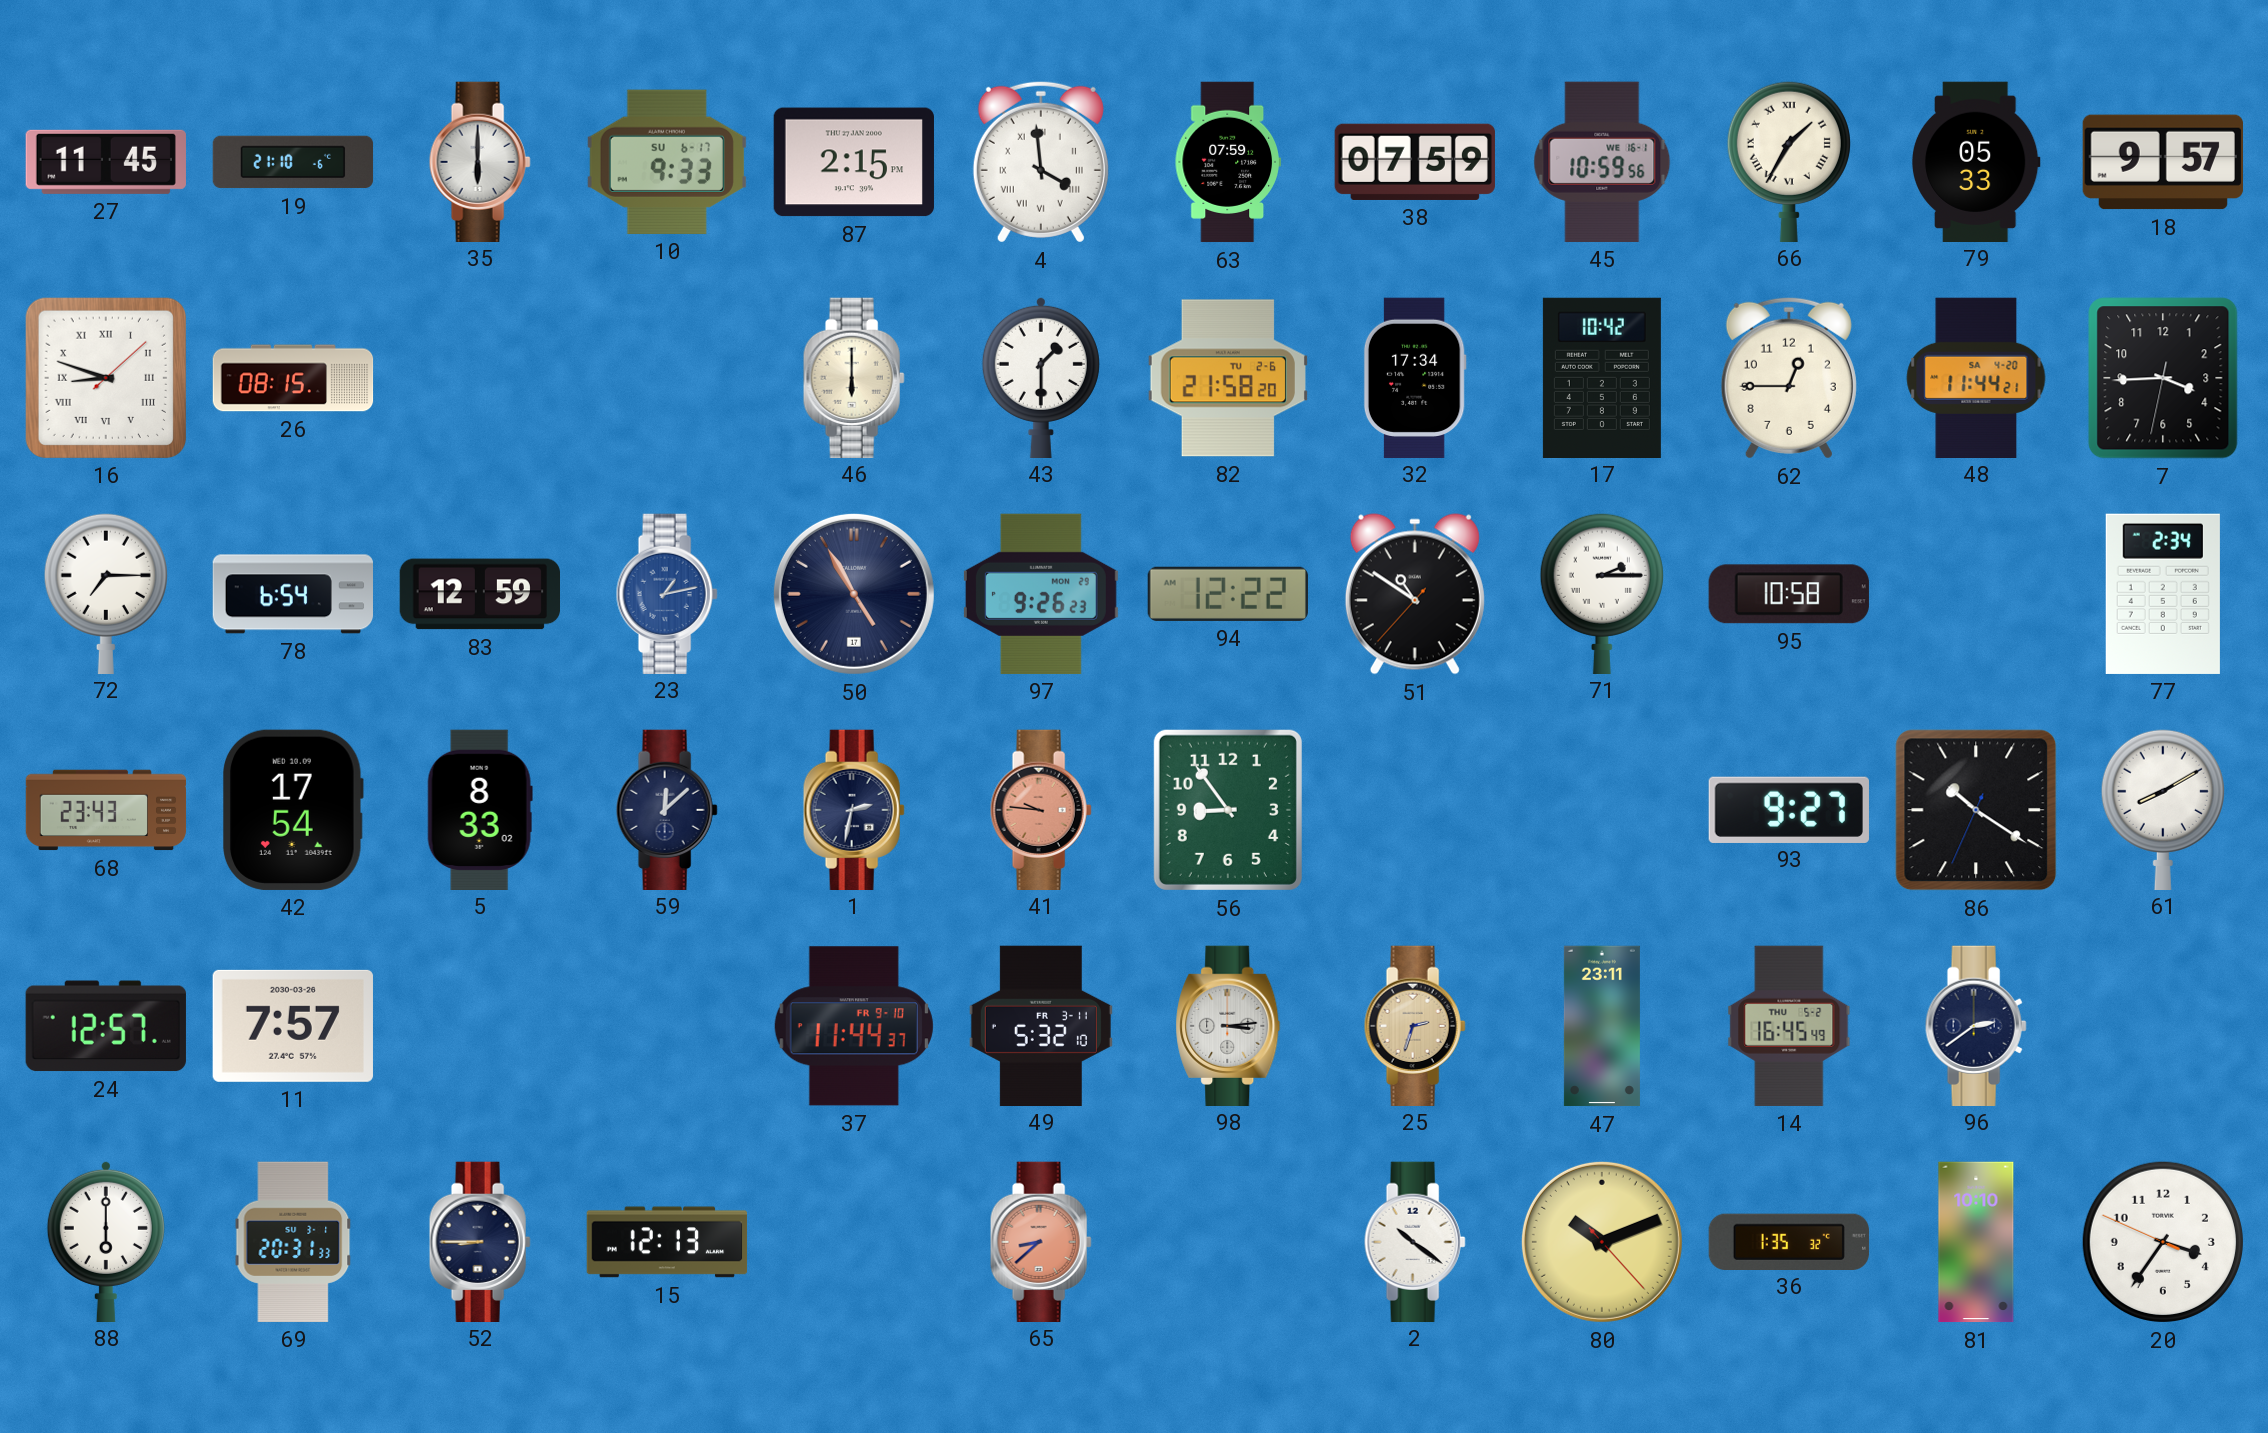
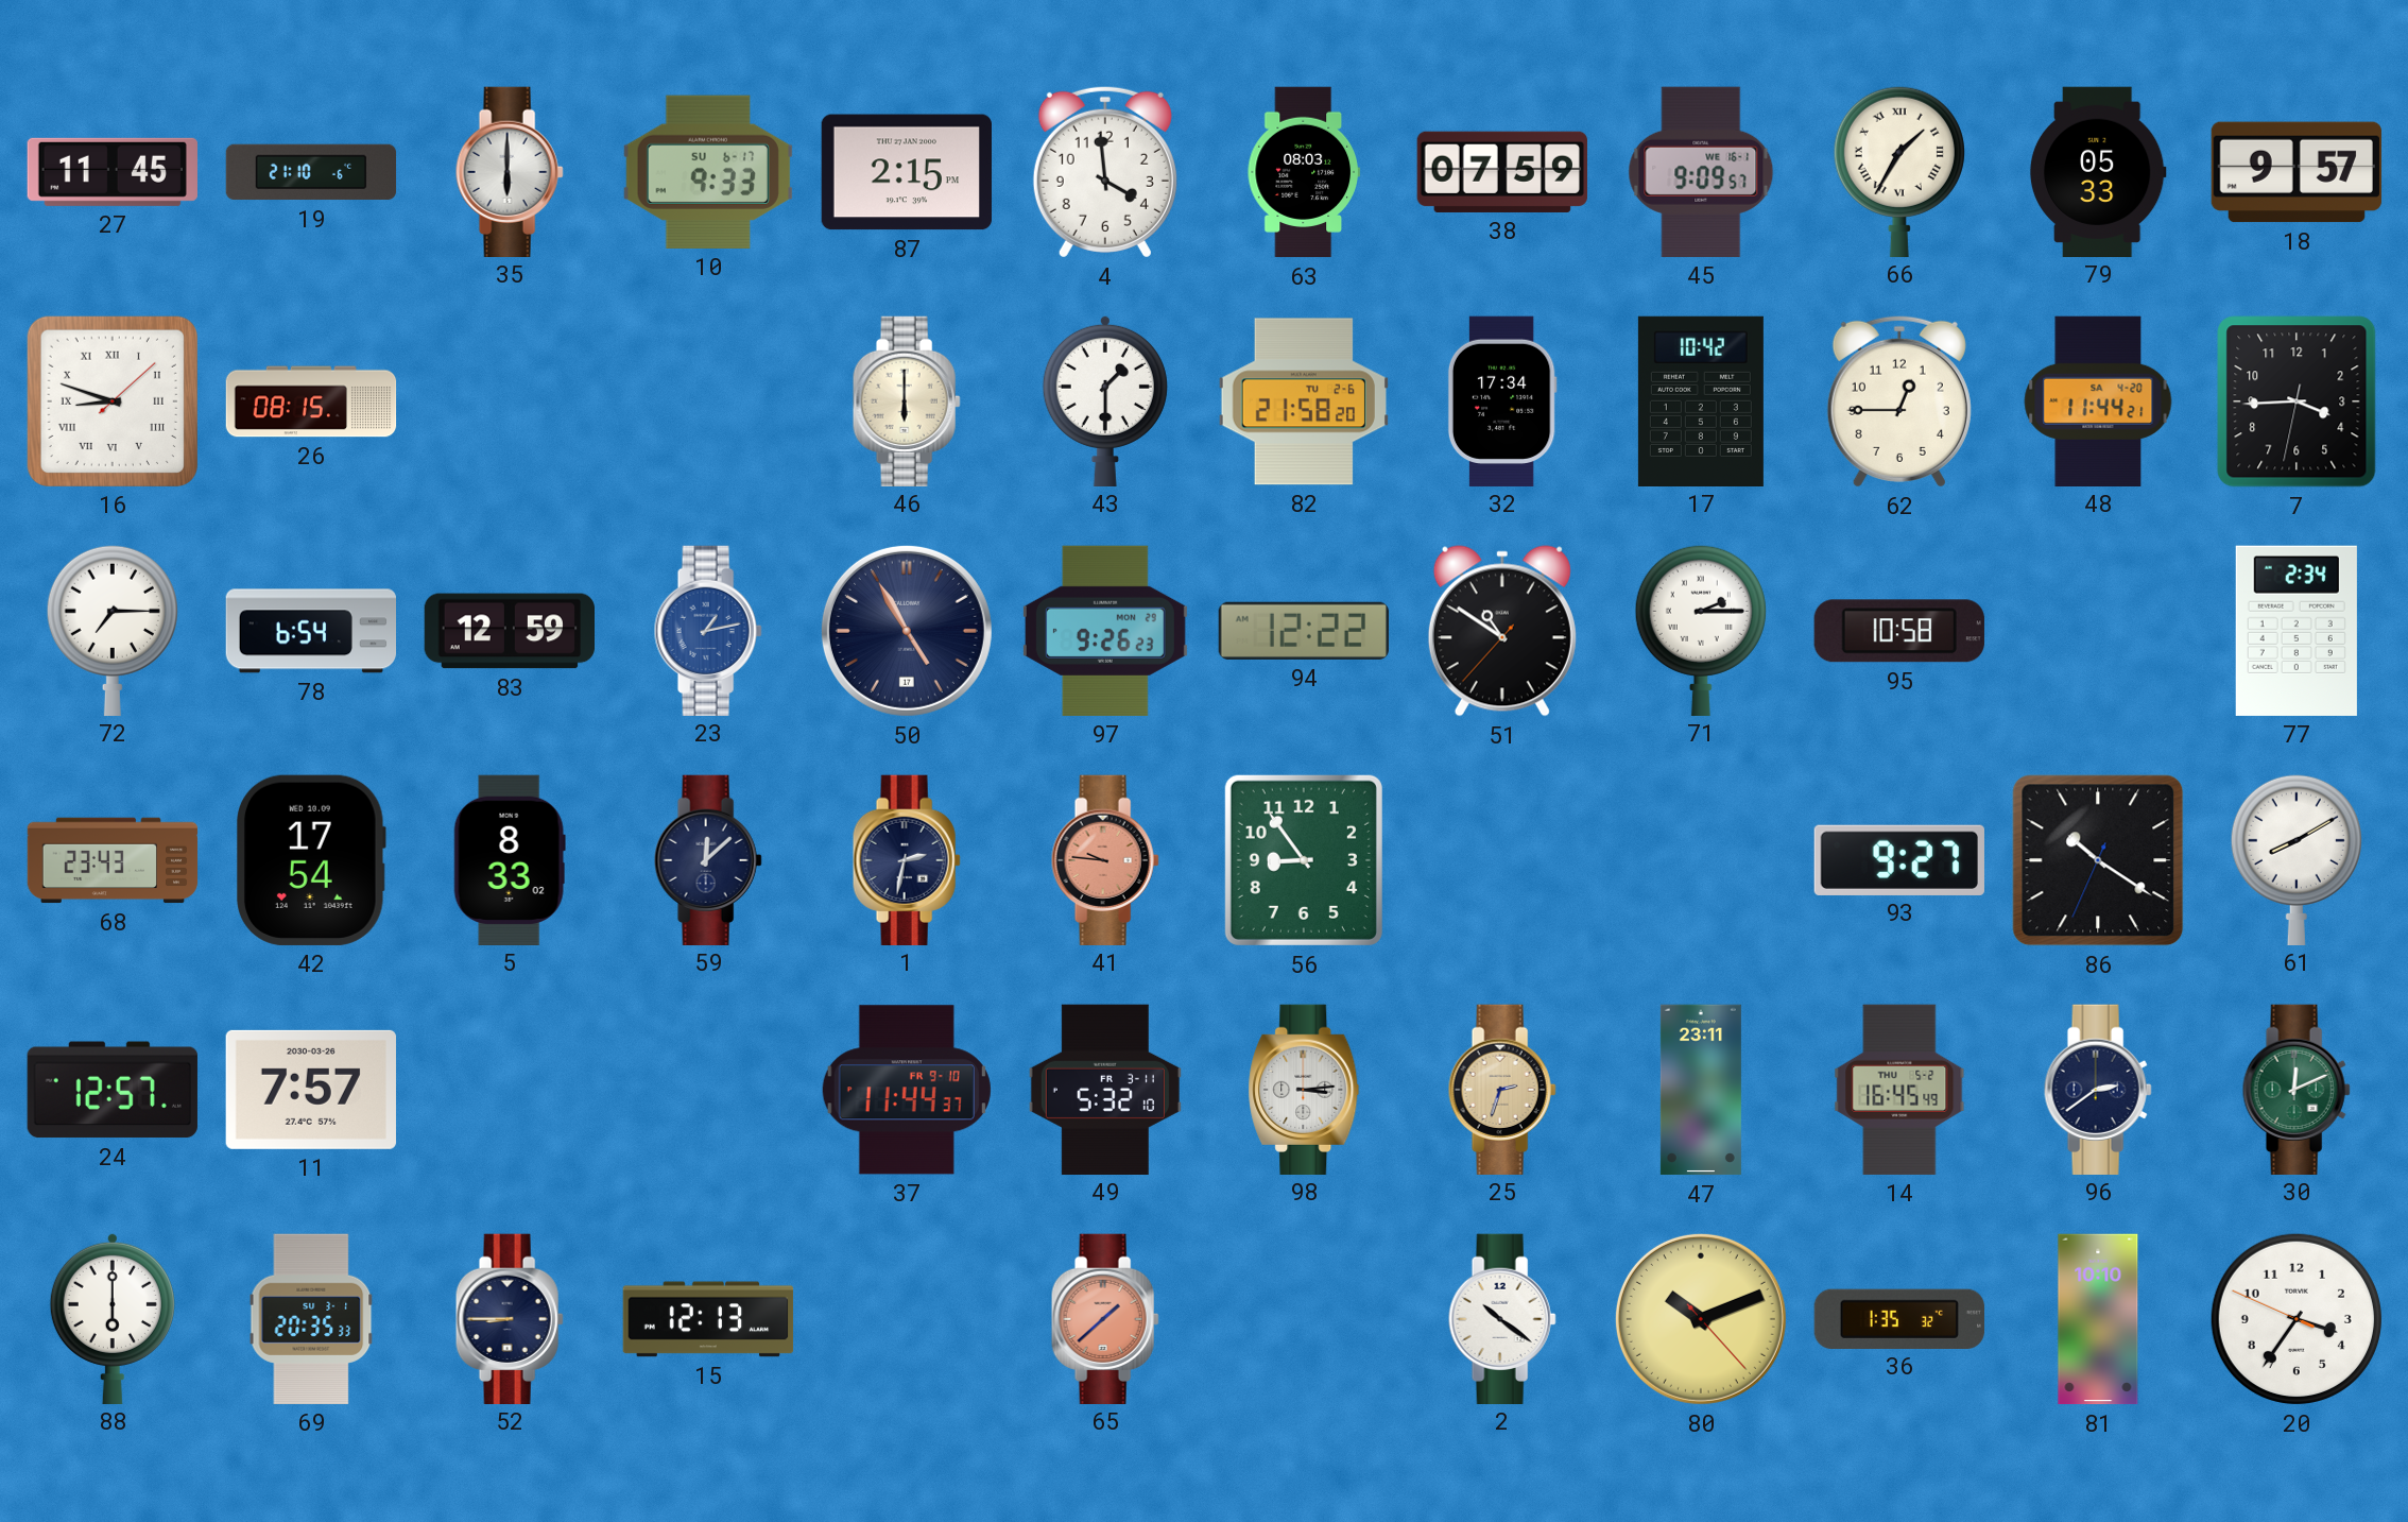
4 numerals: Roman -> Arabic (1105, 172)
63: 07:59 -> 08:03 (1304, 172)
45: 10:59 -> 9:09 (1701, 172)
30: none -> 12:11 (2297, 1089)
69: 20:31 -> 20:35 (311, 1319)
65: 8:38 -> 1:38 (1105, 1318)
